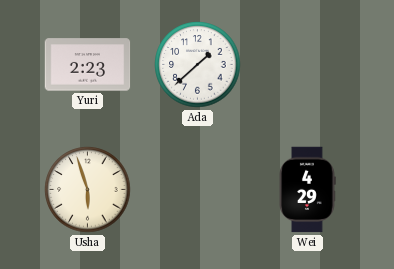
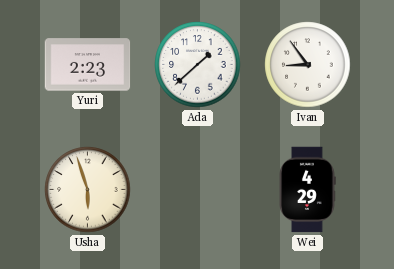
Ivan: none -> 8:54 (308, 65)
